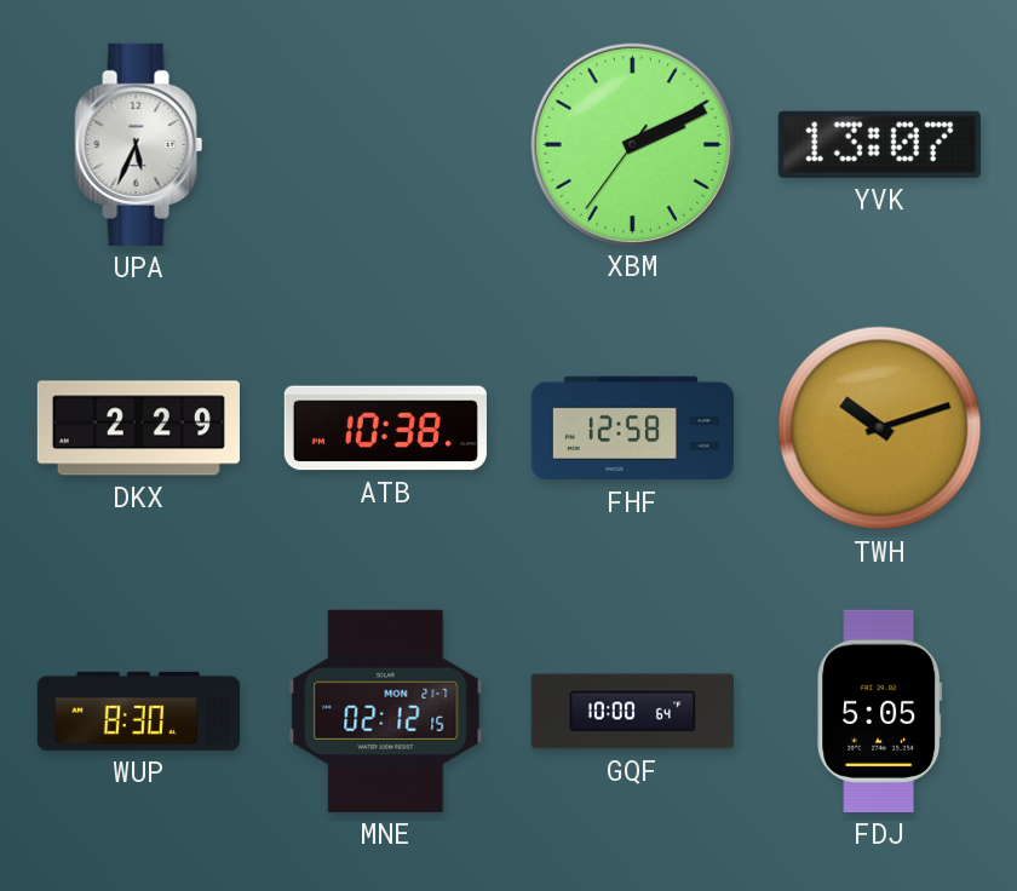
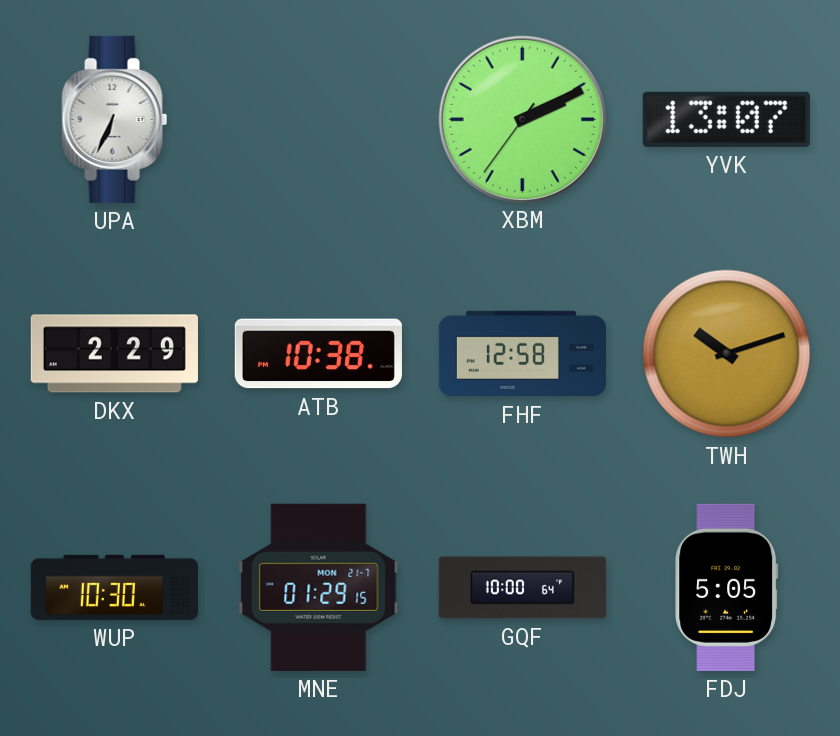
UPA: 5:34 -> 6:34 (115, 119)
WUP: 8:30 -> 10:30 (114, 587)
MNE: 02:12 -> 01:29 (319, 587)
